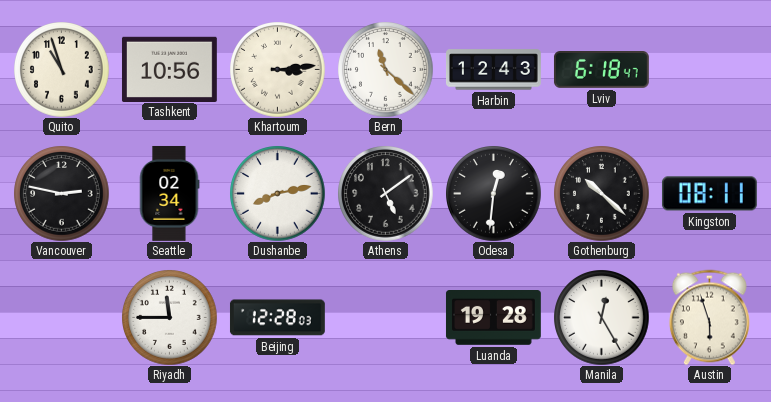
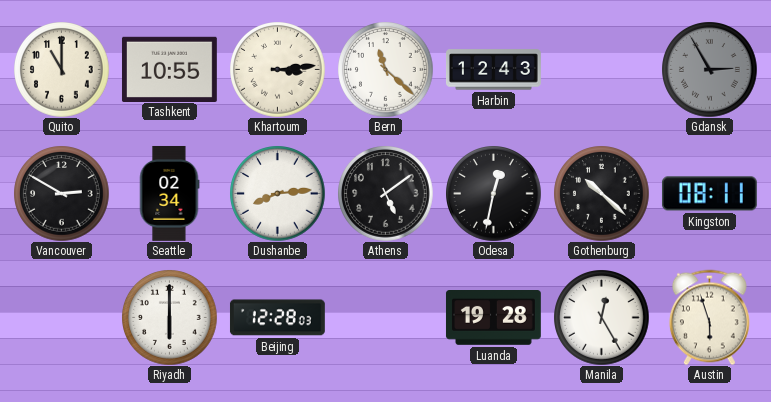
Quito: 10:57 -> 11:00 (61, 69)
Tashkent: 10:56 -> 10:55 (169, 69)
Lviv: 6:18 -> none (601, 70)
Gdansk: none -> 2:55 (709, 69)
Vancouver: 2:47 -> 2:50 (61, 193)
Dushanbe: 8:13 -> 8:14 (277, 193)
Odesa: 12:31 -> 12:32 (493, 193)
Riyadh: 11:45 -> 6:00 (169, 317)
